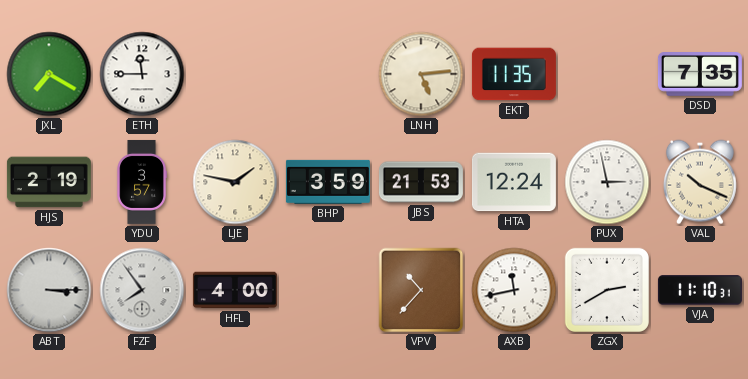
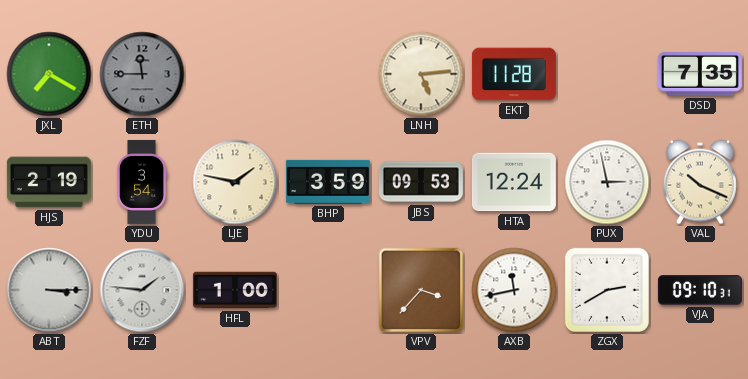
ETH dial: white -> grey (142, 74)
EKT: 11:35 -> 11:28 (514, 74)
YDU: 3:57 -> 3:54 (142, 182)
JBS: 21:53 -> 09:53 (421, 182)
FZF: 7:54 -> 1:46 (142, 290)
HFL: 4:00 -> 1:00 (235, 290)
VPV: 10:37 -> 3:37 (421, 290)
VJA: 11:10 -> 09:10 (700, 290)
